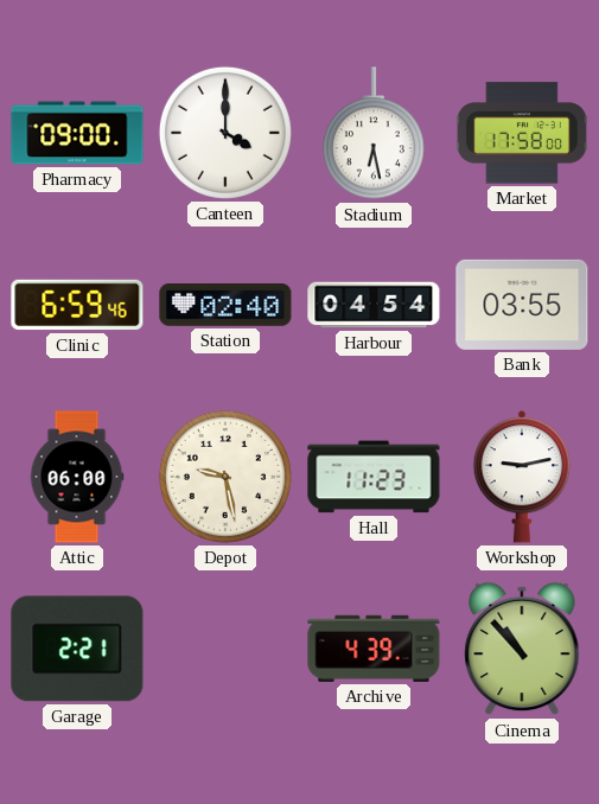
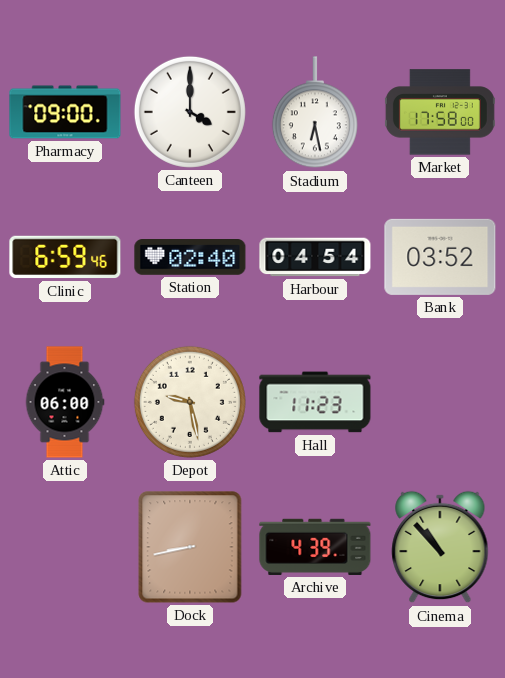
Bank: 03:55 -> 03:52 (440, 257)
Workshop: 9:13 -> none (522, 477)
Garage: 2:21 -> none (77, 649)
Dock: none -> 8:43 (190, 547)
